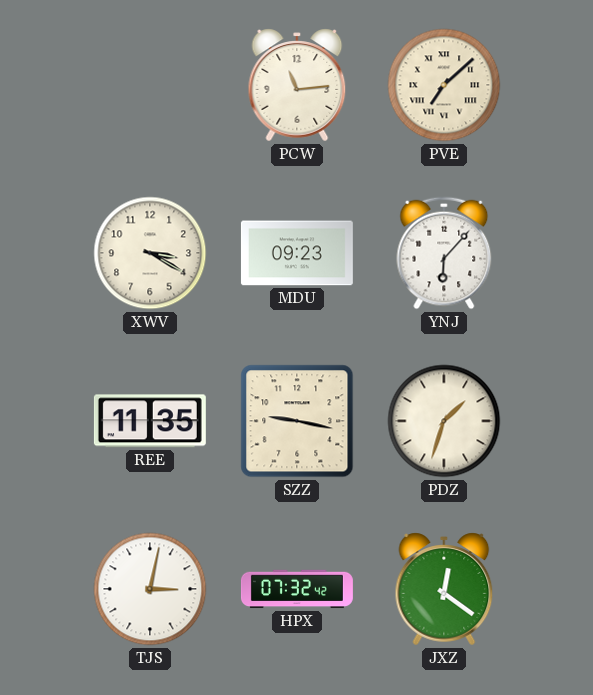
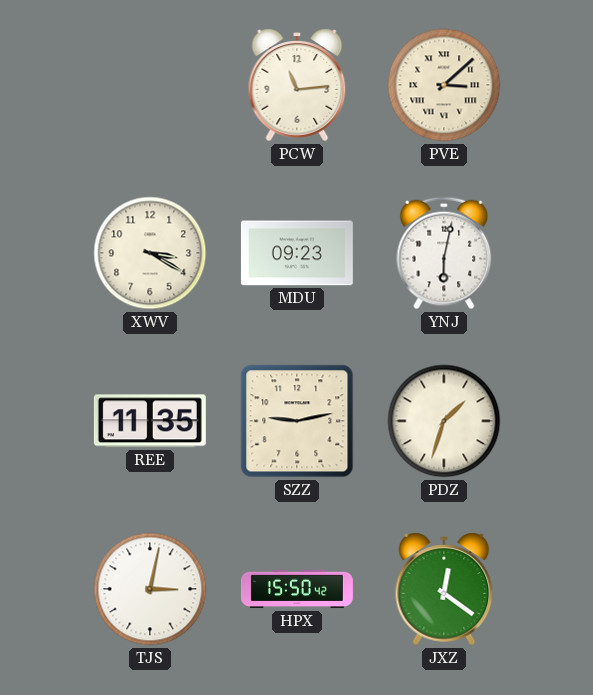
PVE: 7:08 -> 3:08 (444, 85)
YNJ: 6:07 -> 6:02 (444, 253)
SZZ: 9:17 -> 9:13 (297, 421)
HPX: 07:32 -> 15:50 (297, 589)
